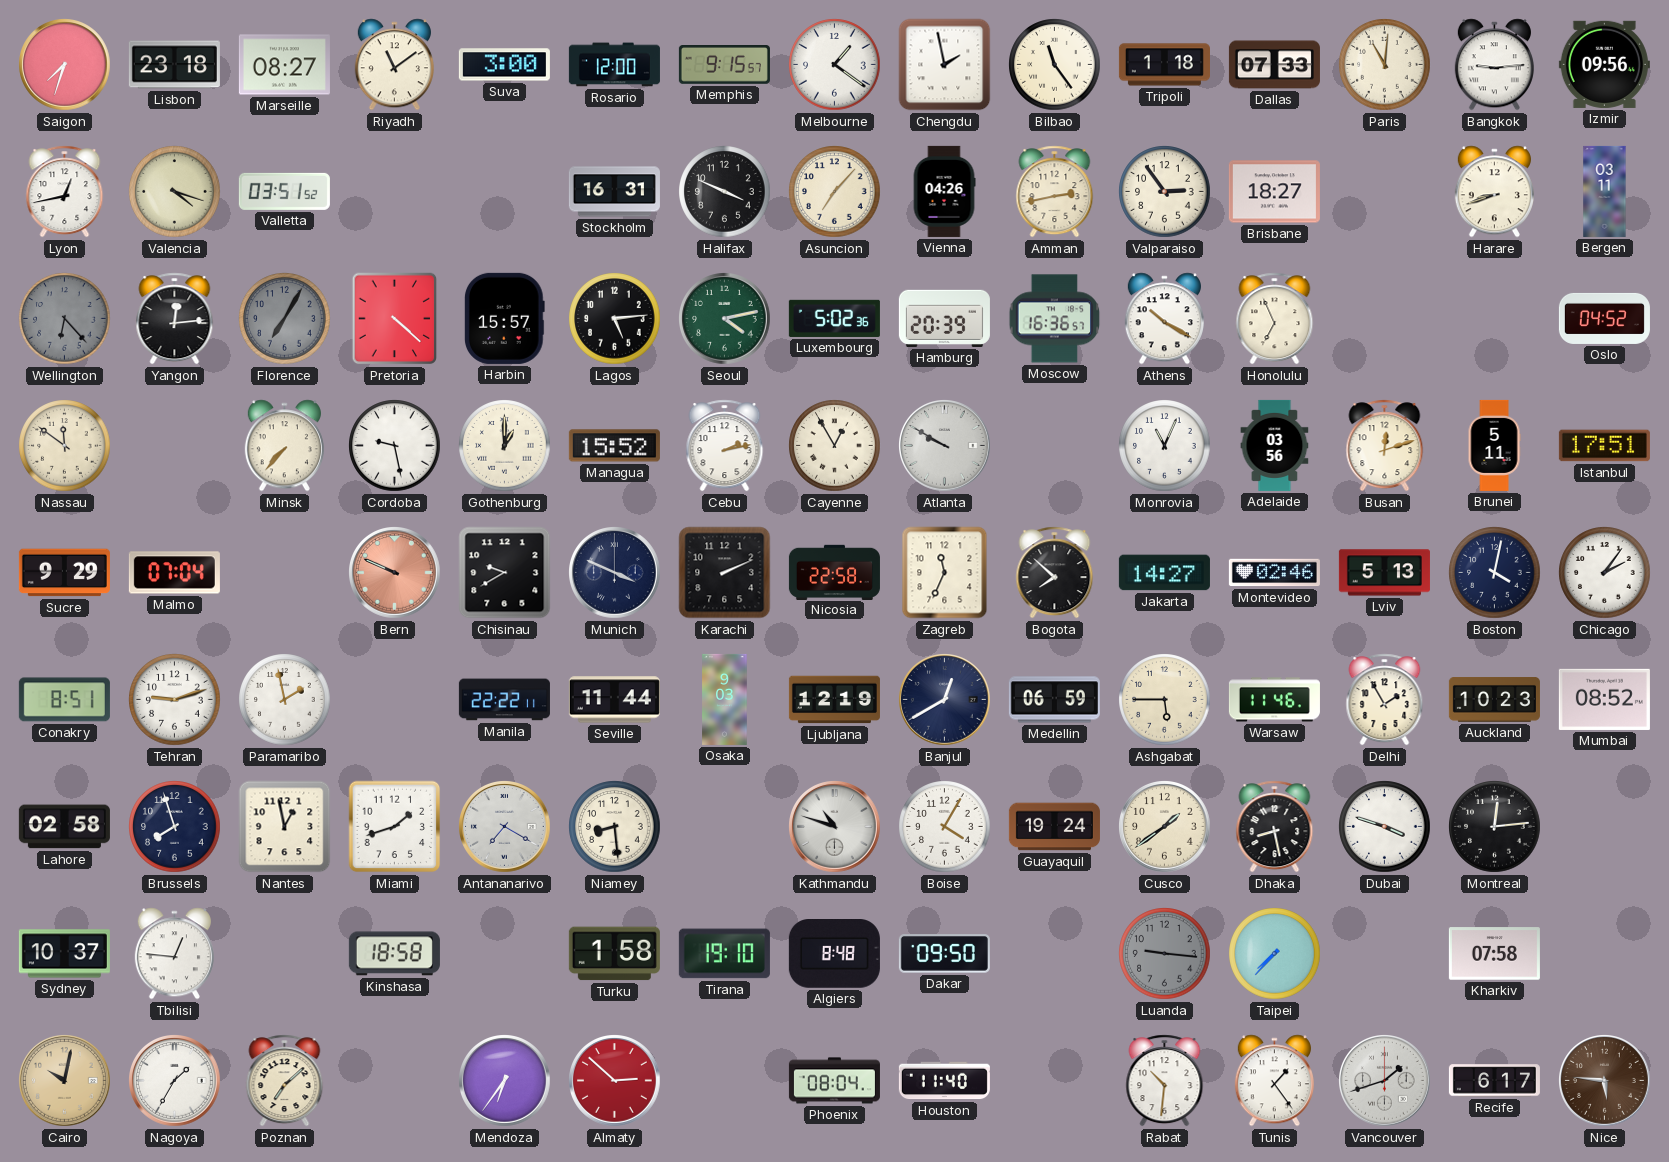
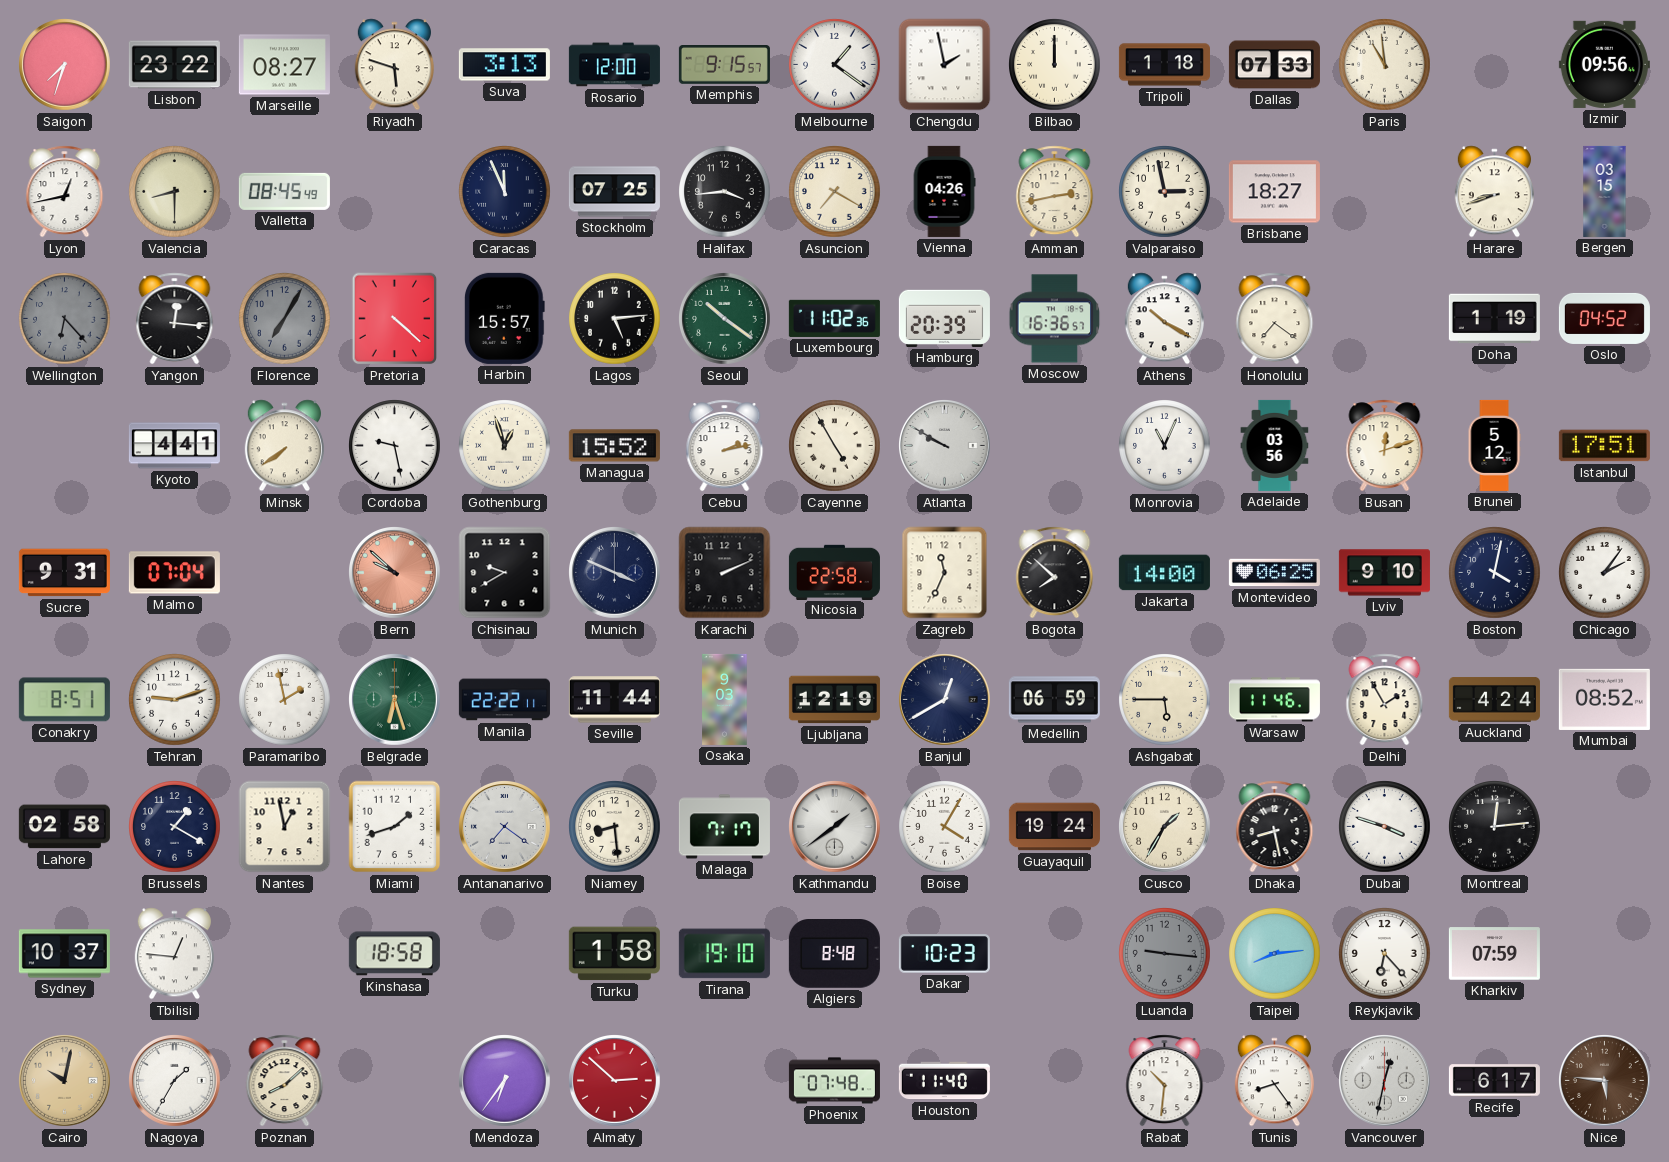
Lisbon: 23:18 -> 23:22 (174, 65)
Riyadh: 11:09 -> 5:48 (394, 65)
Suva: 3:00 -> 3:13 (504, 65)
Bilbao: 11:24 -> 12:00 (1055, 65)
Paris: 11:01 -> 10:59 (1385, 65)
Bangkok: 9:14 -> none (1494, 65)
Valencia: 4:18 -> 8:30 (175, 192)
Valletta: 03:51 -> 08:45 (284, 191)
Caracas: none -> 11:56 (505, 192)
Stockholm: 16:31 -> 07:25 (614, 192)
Halifax: 3:49 -> 3:44 (725, 192)
Asuncion: 7:07 -> 7:20 (835, 192)
Valparaiso: 2:54 -> 2:58 (1165, 192)
Bergen: 03:11 -> 03:15 (1605, 191)
Yangon: 12:14 -> 12:16 (175, 319)
Seoul: 4:13 -> 10:21 (725, 319)
Luxembourg: 5:02 -> 11:02 (834, 318)
Honolulu: 6:56 -> 7:21 (1275, 319)
Doha: none -> 1:19 (1494, 319)
Nassau: 11:51 -> none (65, 446)
Kyoto: none -> 4:41 (174, 446)
Minsk: 7:37 -> 7:39 (284, 446)
Gothenburg: 1:00 -> 12:57 (505, 446)
Cayenne: 12:55 -> 4:55 (835, 446)
Brunei: 5:11 -> 5:12 (1494, 445)
Sucre: 9:29 -> 9:31 (64, 573)
Bern: 9:49 -> 9:52 (395, 573)
Jakarta: 14:27 -> 14:00 (1164, 573)
Montevideo: 02:46 -> 06:25 (1274, 573)
Lviv: 5:13 -> 9:10 (1384, 573)
Belgrade: none -> 6:27 (395, 700)
Auckland: 10:23 -> 4:24 (1494, 700)
Brussels: 7:57 -> 1:20 (175, 827)
Antananarivo: 7:20 -> 7:21 (505, 827)
Malaga: none -> 7:17 (724, 827)
Kathmandu: 10:48 -> 1:39 (835, 827)
Cusco: 1:39 -> 1:35 (1165, 827)
Dakar: 09:50 -> 10:23 (944, 954)
Taipei: 7:37 -> 8:14 (1275, 954)
Reykjavik: none -> 6:23 (1385, 954)
Kharkiv: 07:58 -> 07:59 (1494, 954)
Poznan: 7:08 -> 8:08 (285, 1081)
Phoenix: 08:04 -> 07:48 (834, 1081)
Tunis: 1:24 -> 8:24 (1274, 1081)
Vancouver: 1:42 -> 12:32 (1385, 1081)
